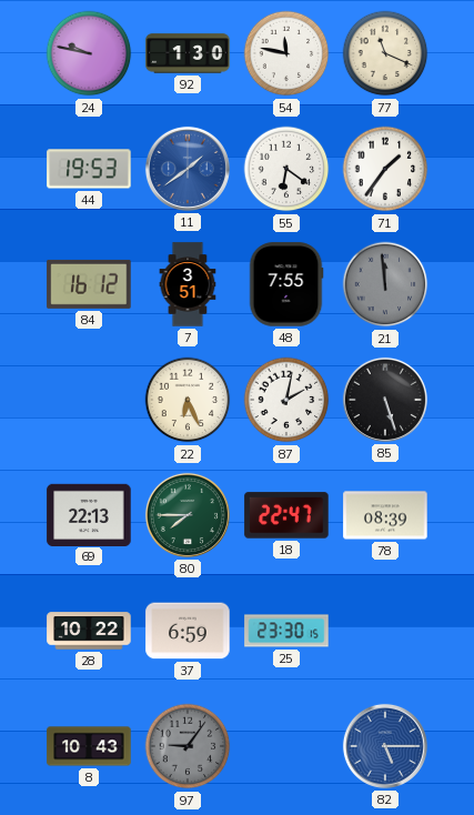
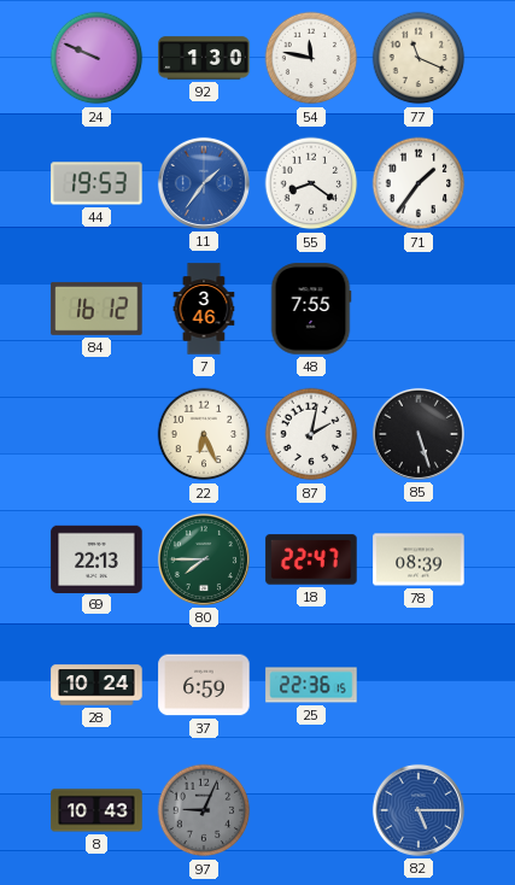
24: 9:47 -> 9:49 (96, 58)
11: 1:39 -> 1:36 (204, 183)
55: 6:21 -> 8:21 (311, 183)
7: 3:51 -> 3:46 (204, 309)
21: 11:59 -> none (385, 284)
28: 10:22 -> 10:24 (96, 685)
25: 23:30 -> 22:36 (311, 685)
97: 9:06 -> 9:04 (204, 810)
